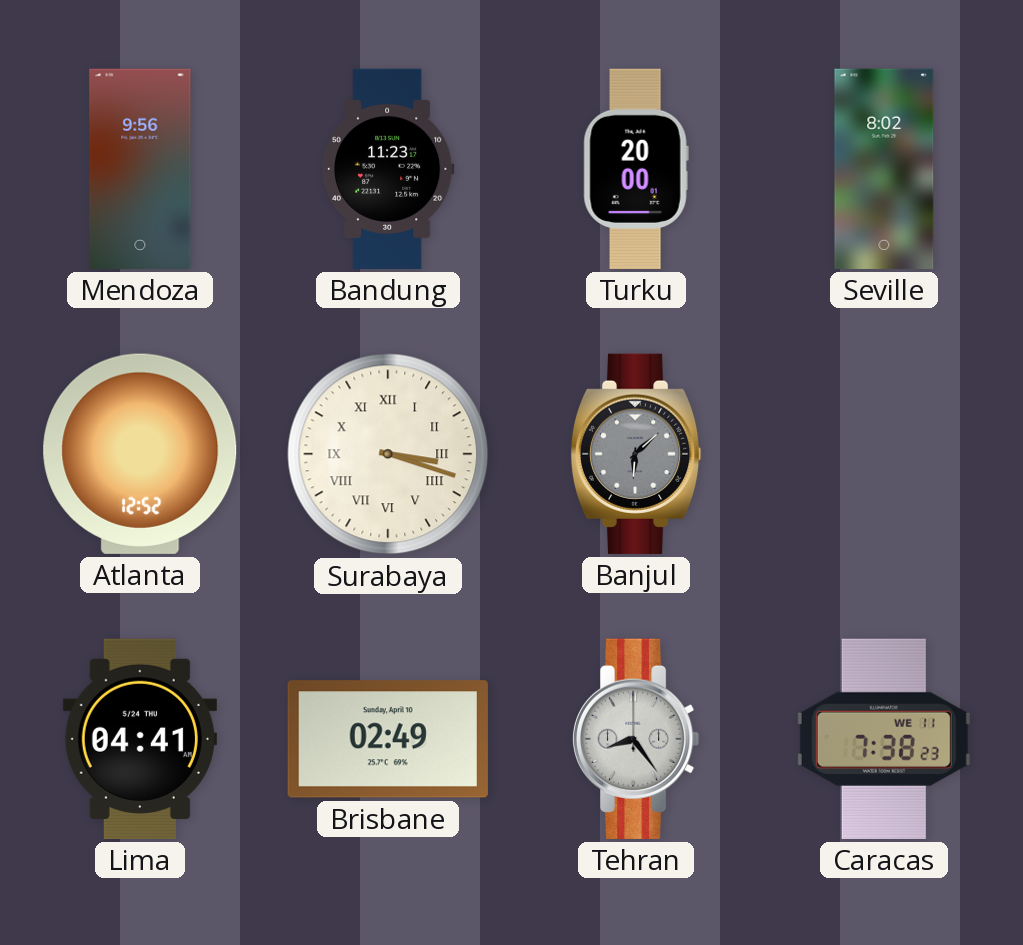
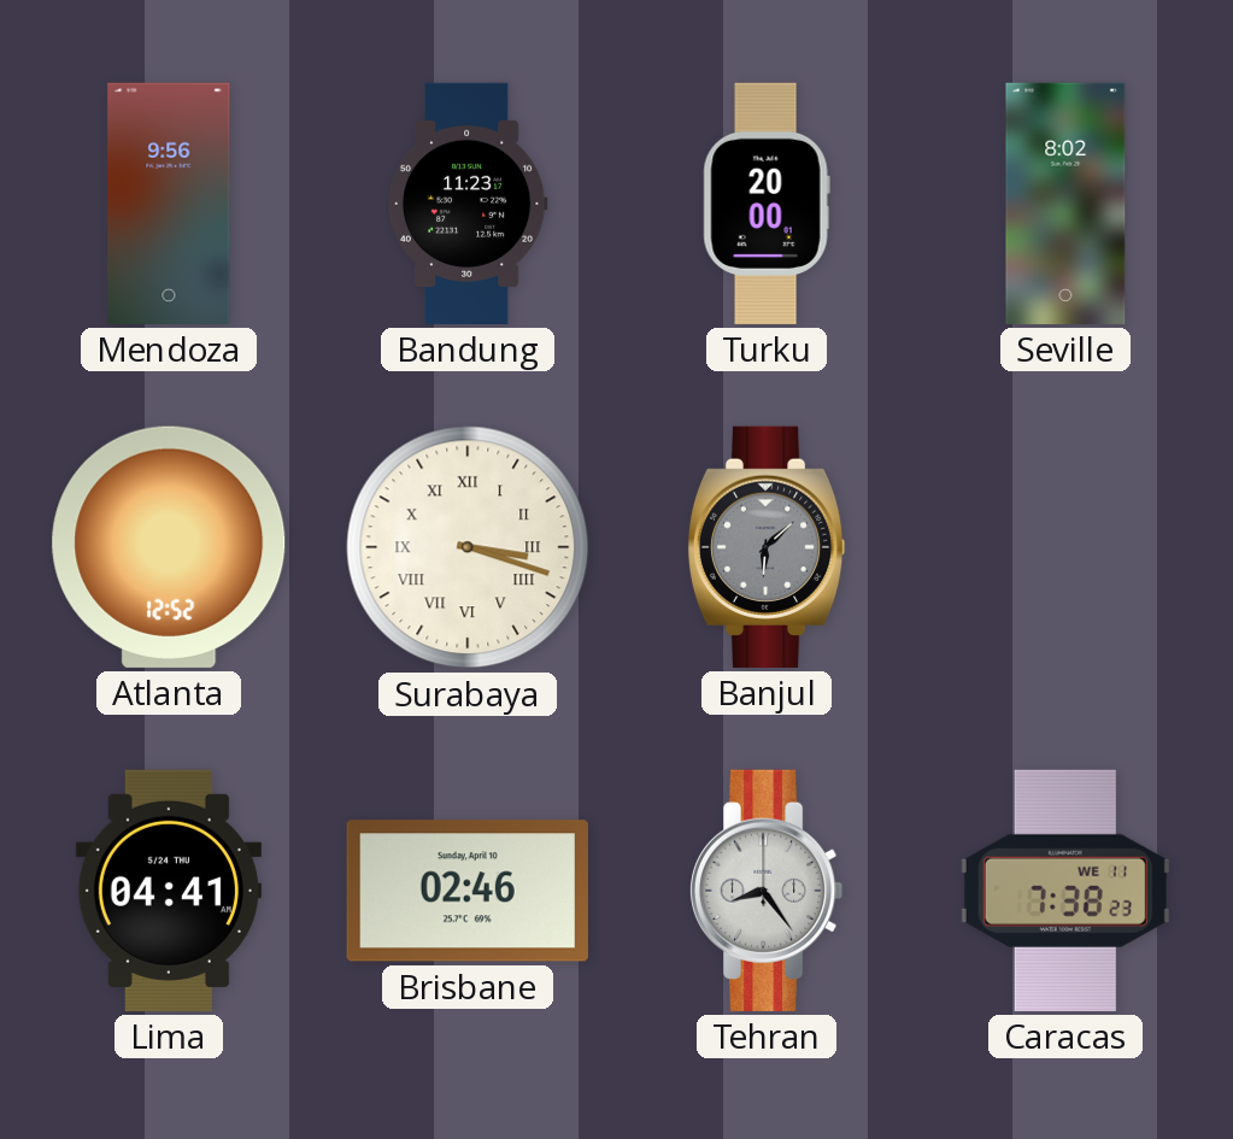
Brisbane: 02:49 -> 02:46 (468, 891)
